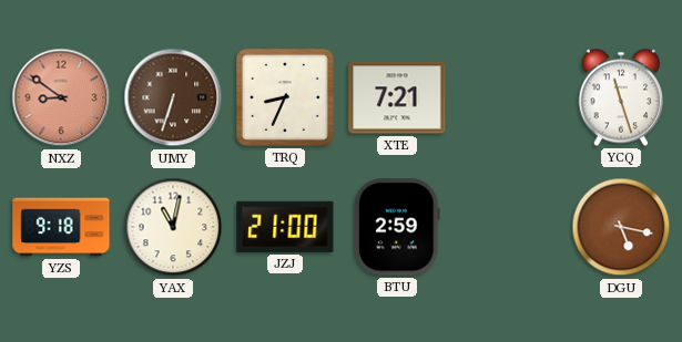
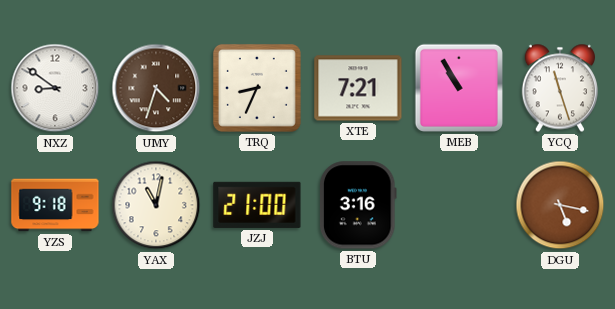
NXZ dial: salmon -> white (55, 88)
UMY: 6:33 -> 4:33 (156, 88)
MEB: none -> 10:55 (459, 88)
BTU: 2:59 -> 3:16 (358, 205)
